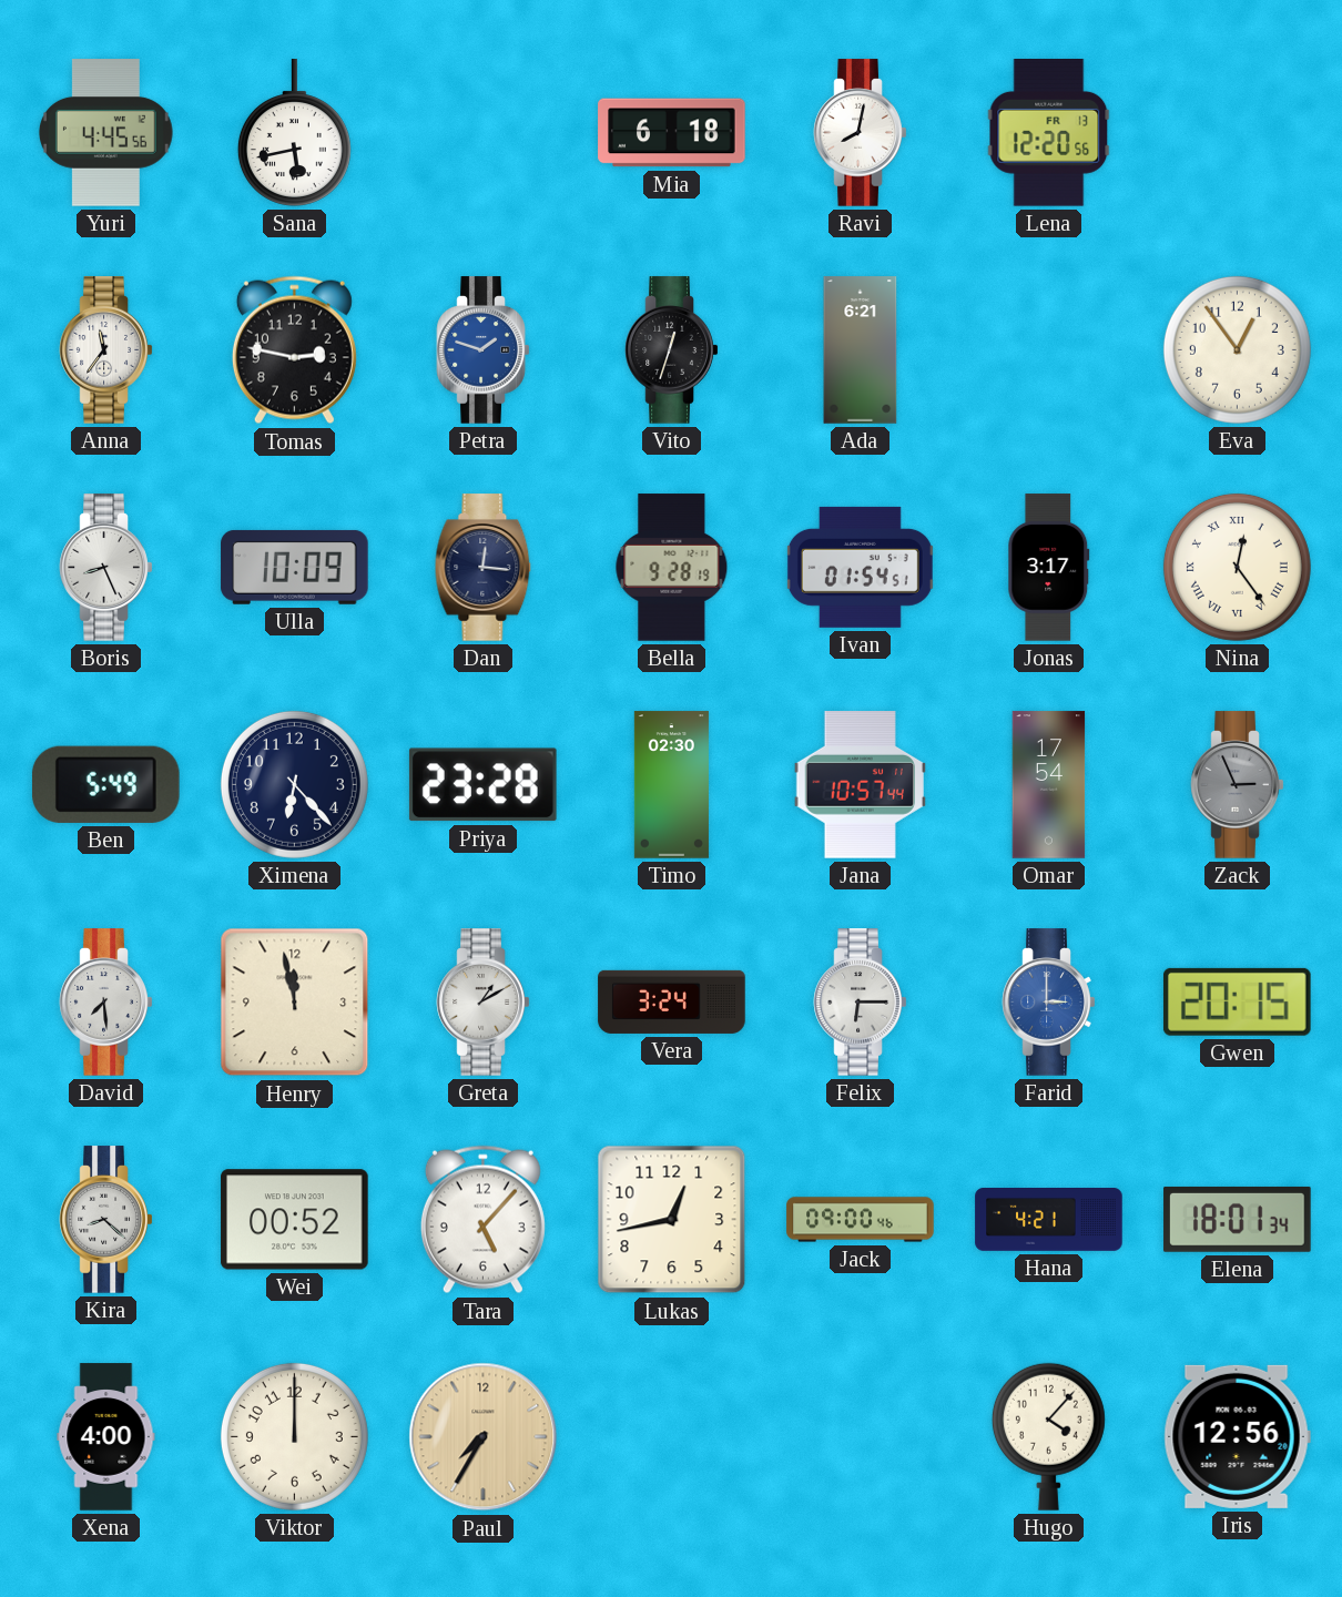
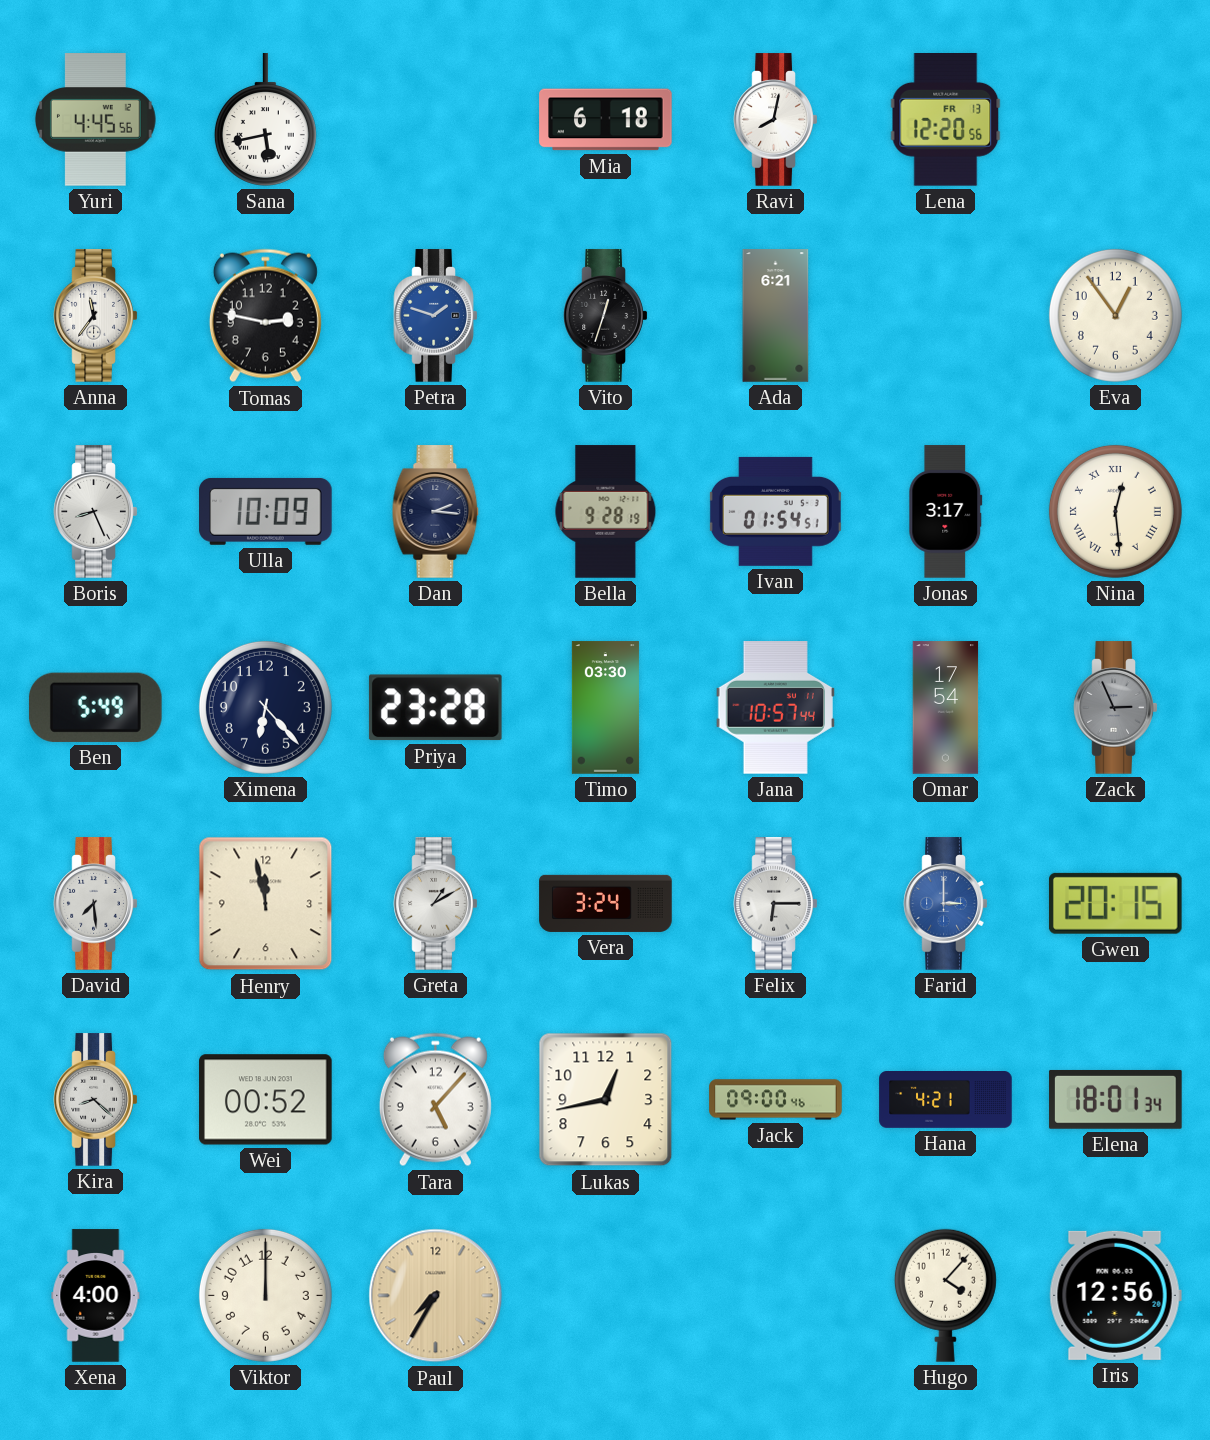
Dan: 12:16 -> 2:16 (436, 512)
Nina: 12:24 -> 12:29 (1115, 511)
Timo: 02:30 -> 03:30 (605, 708)
